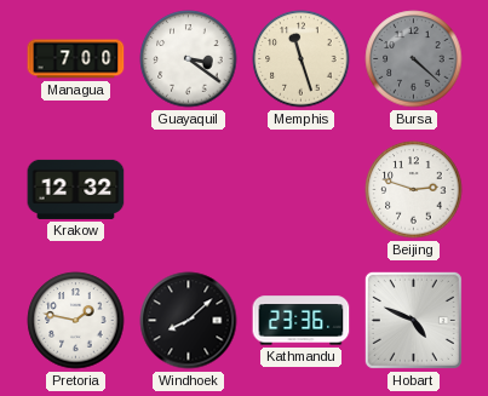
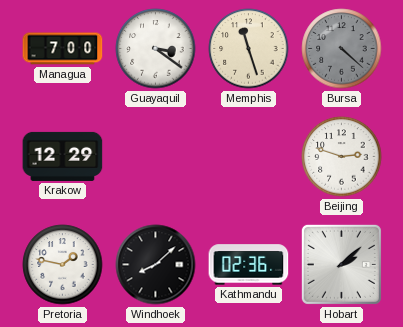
Krakow: 12:32 -> 12:29 (63, 156)
Kathmandu: 23:36 -> 02:36 (249, 265)
Hobart: 4:49 -> 2:08 (341, 264)
